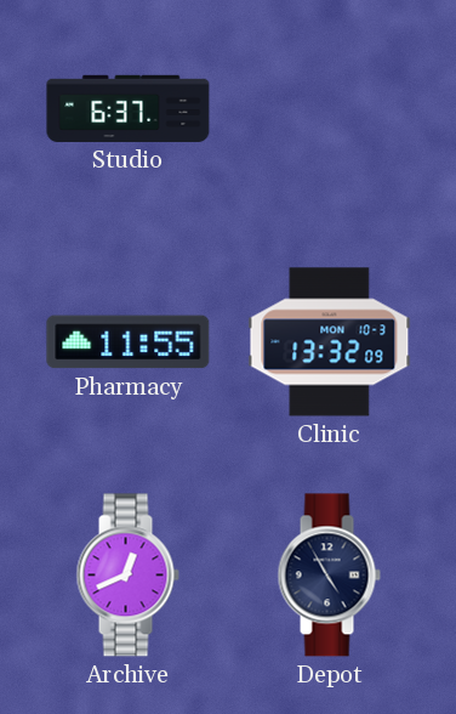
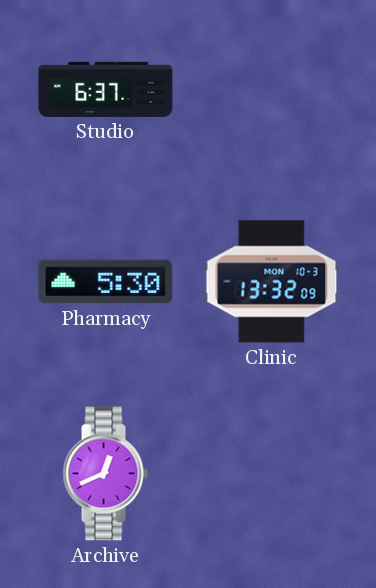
Pharmacy: 11:55 -> 5:30 (106, 282)
Depot: 4:55 -> none (329, 576)
